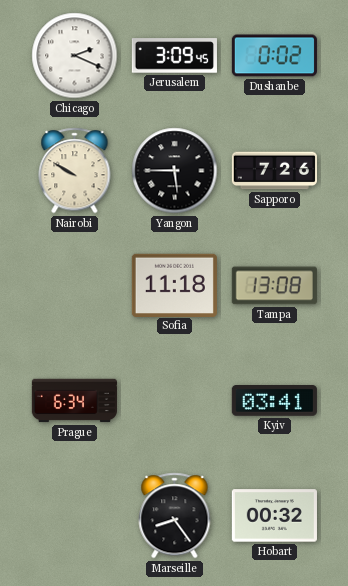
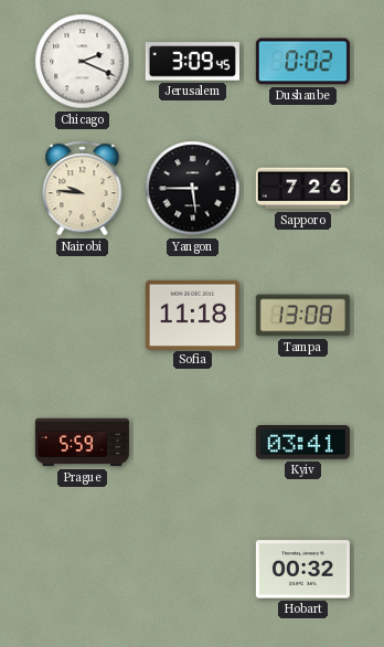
Nairobi: 9:50 -> 9:46 (83, 189)
Prague: 6:34 -> 5:59 (82, 443)
Marseille: 8:24 -> none (175, 516)
